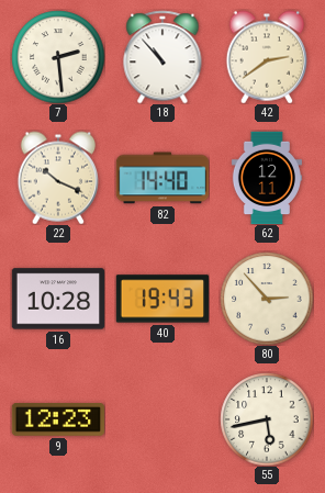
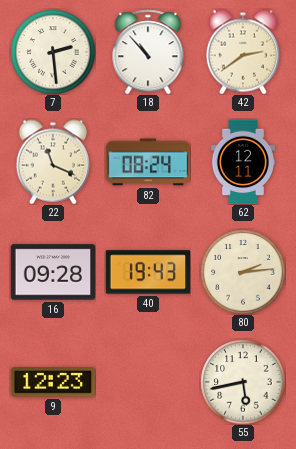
22: 10:19 -> 11:19 (52, 162)
82: 14:40 -> 08:24 (148, 162)
16: 10:28 -> 09:28 (53, 272)
80: 2:53 -> 2:14 (243, 272)
